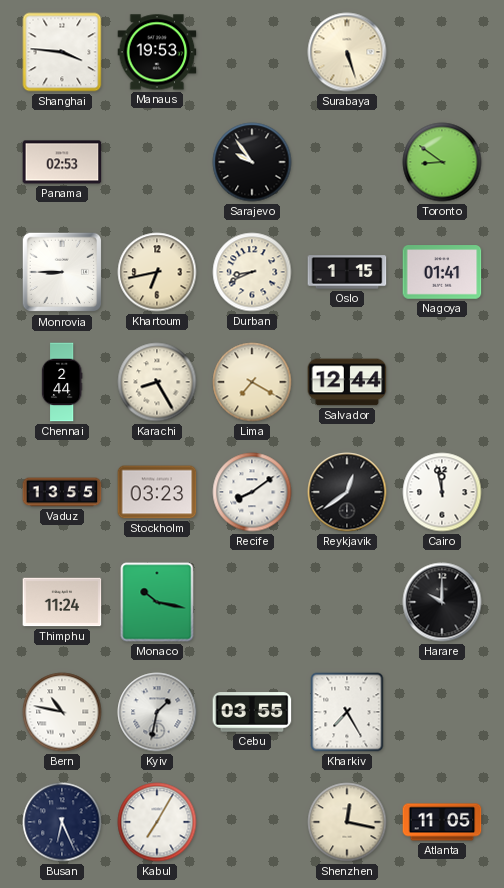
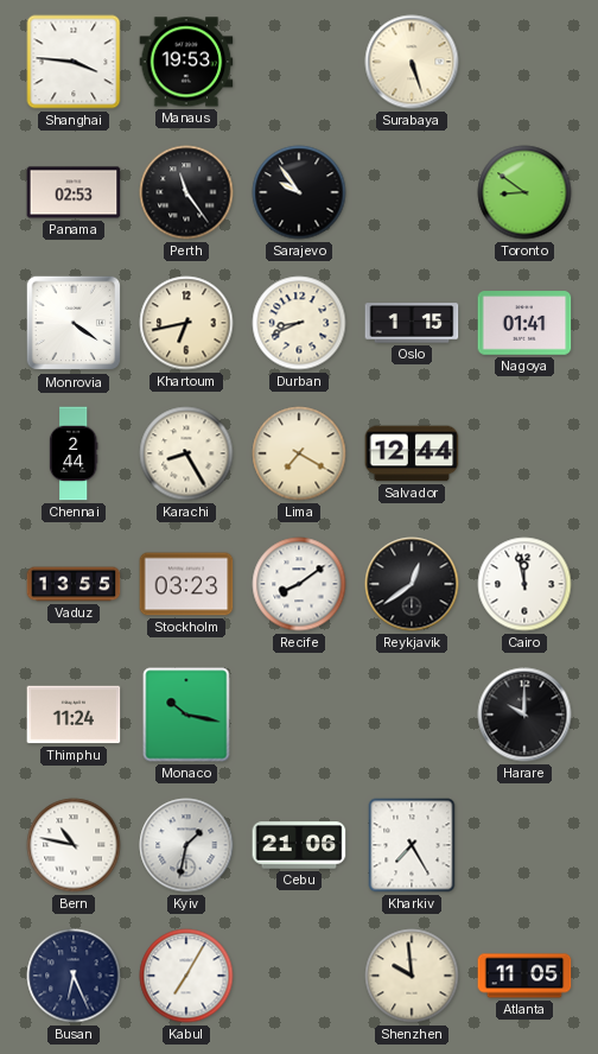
Perth: none -> 11:24 (186, 192)
Monrovia: 8:45 -> 4:21 (74, 323)
Cebu: 03:55 -> 21:06 (299, 845)
Shenzhen: 12:17 -> 9:59 (412, 976)
